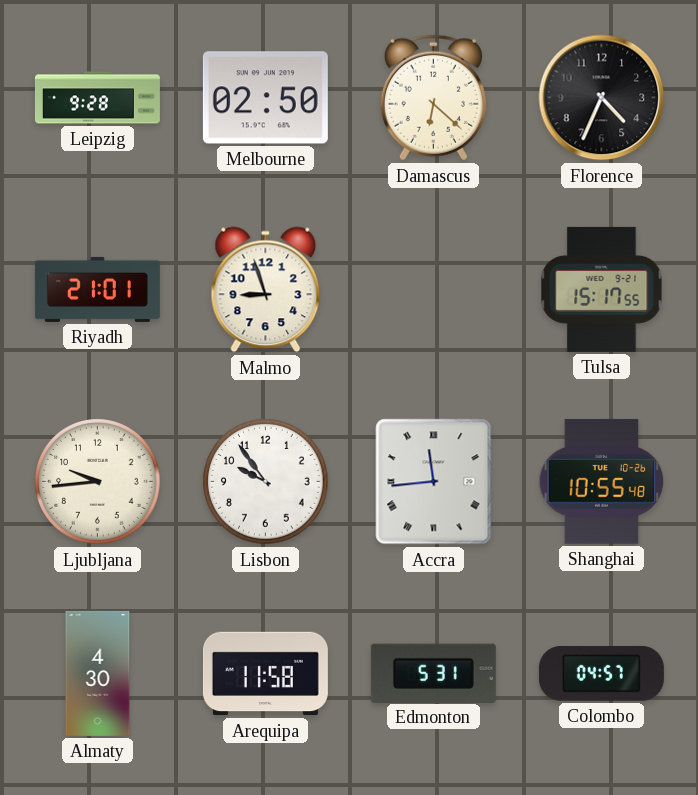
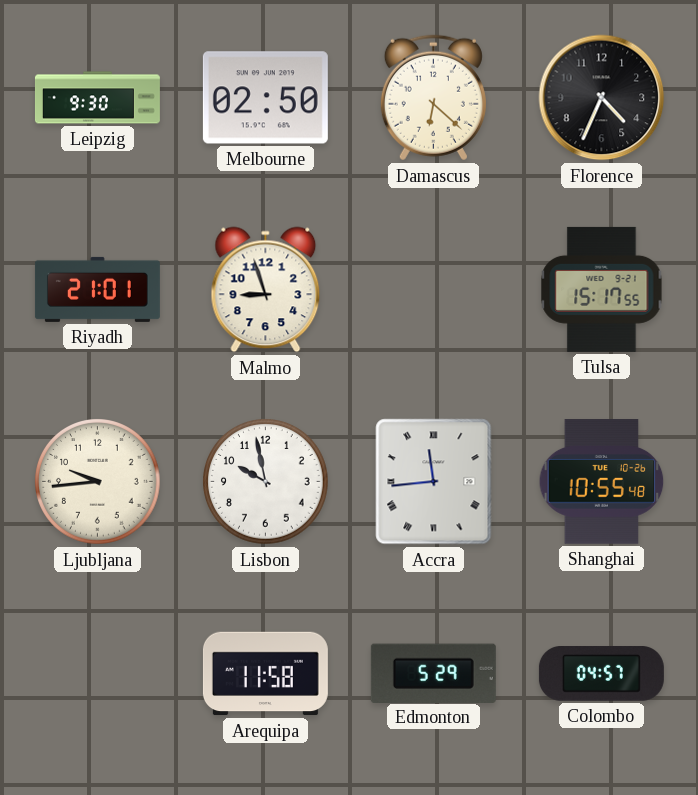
Leipzig: 9:28 -> 9:30 (97, 98)
Lisbon: 9:54 -> 9:58 (266, 482)
Almaty: 4:30 -> none (98, 673)
Edmonton: 5:31 -> 5:29 (433, 673)
